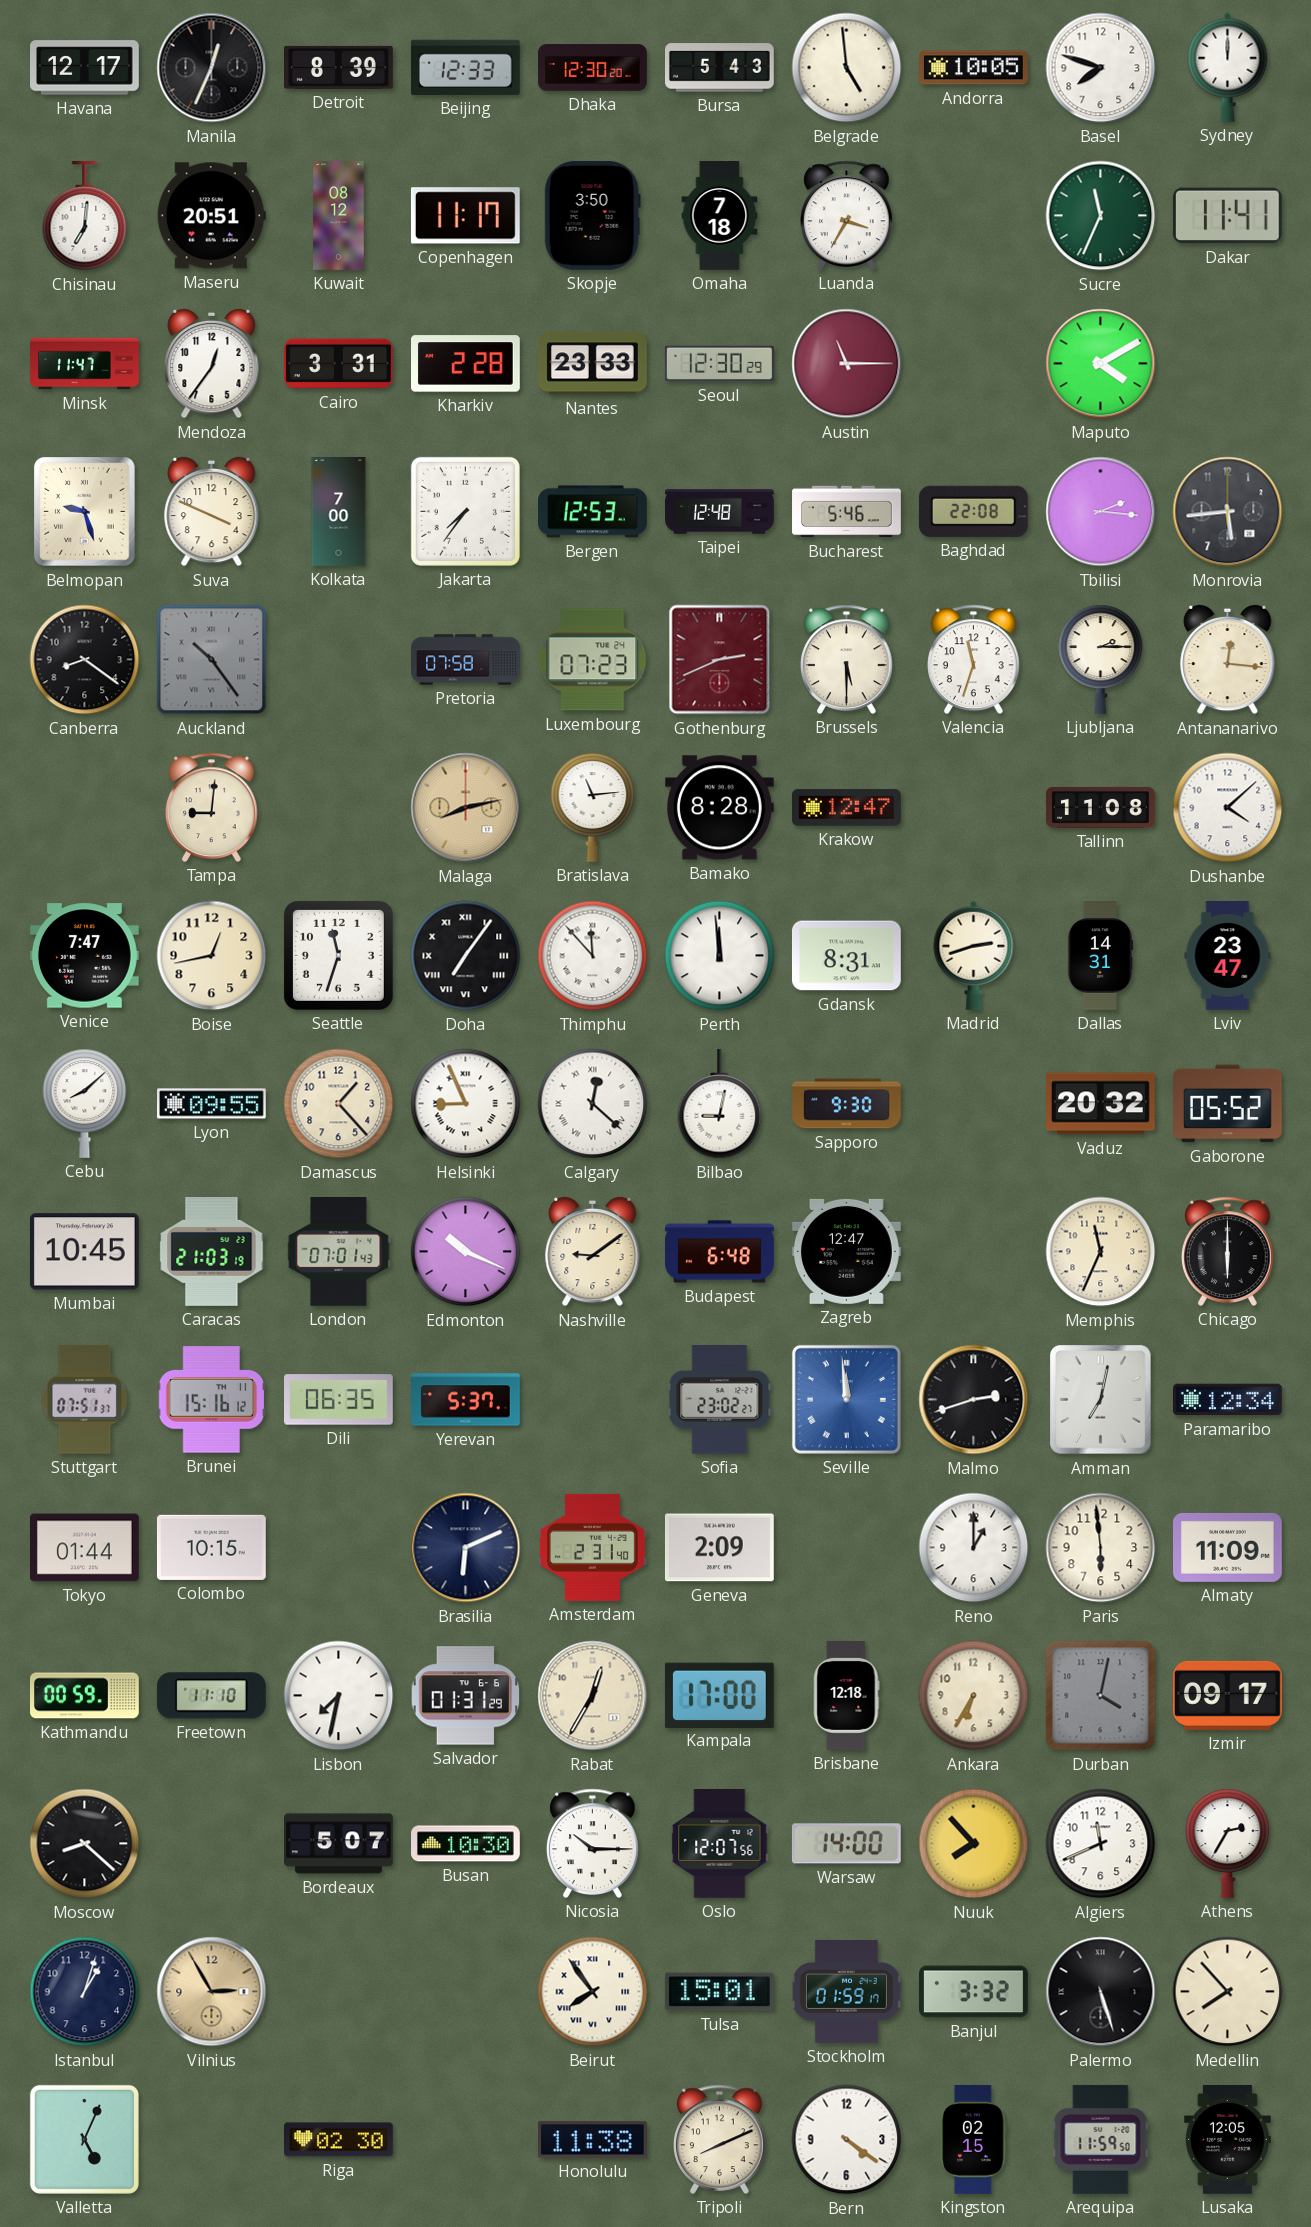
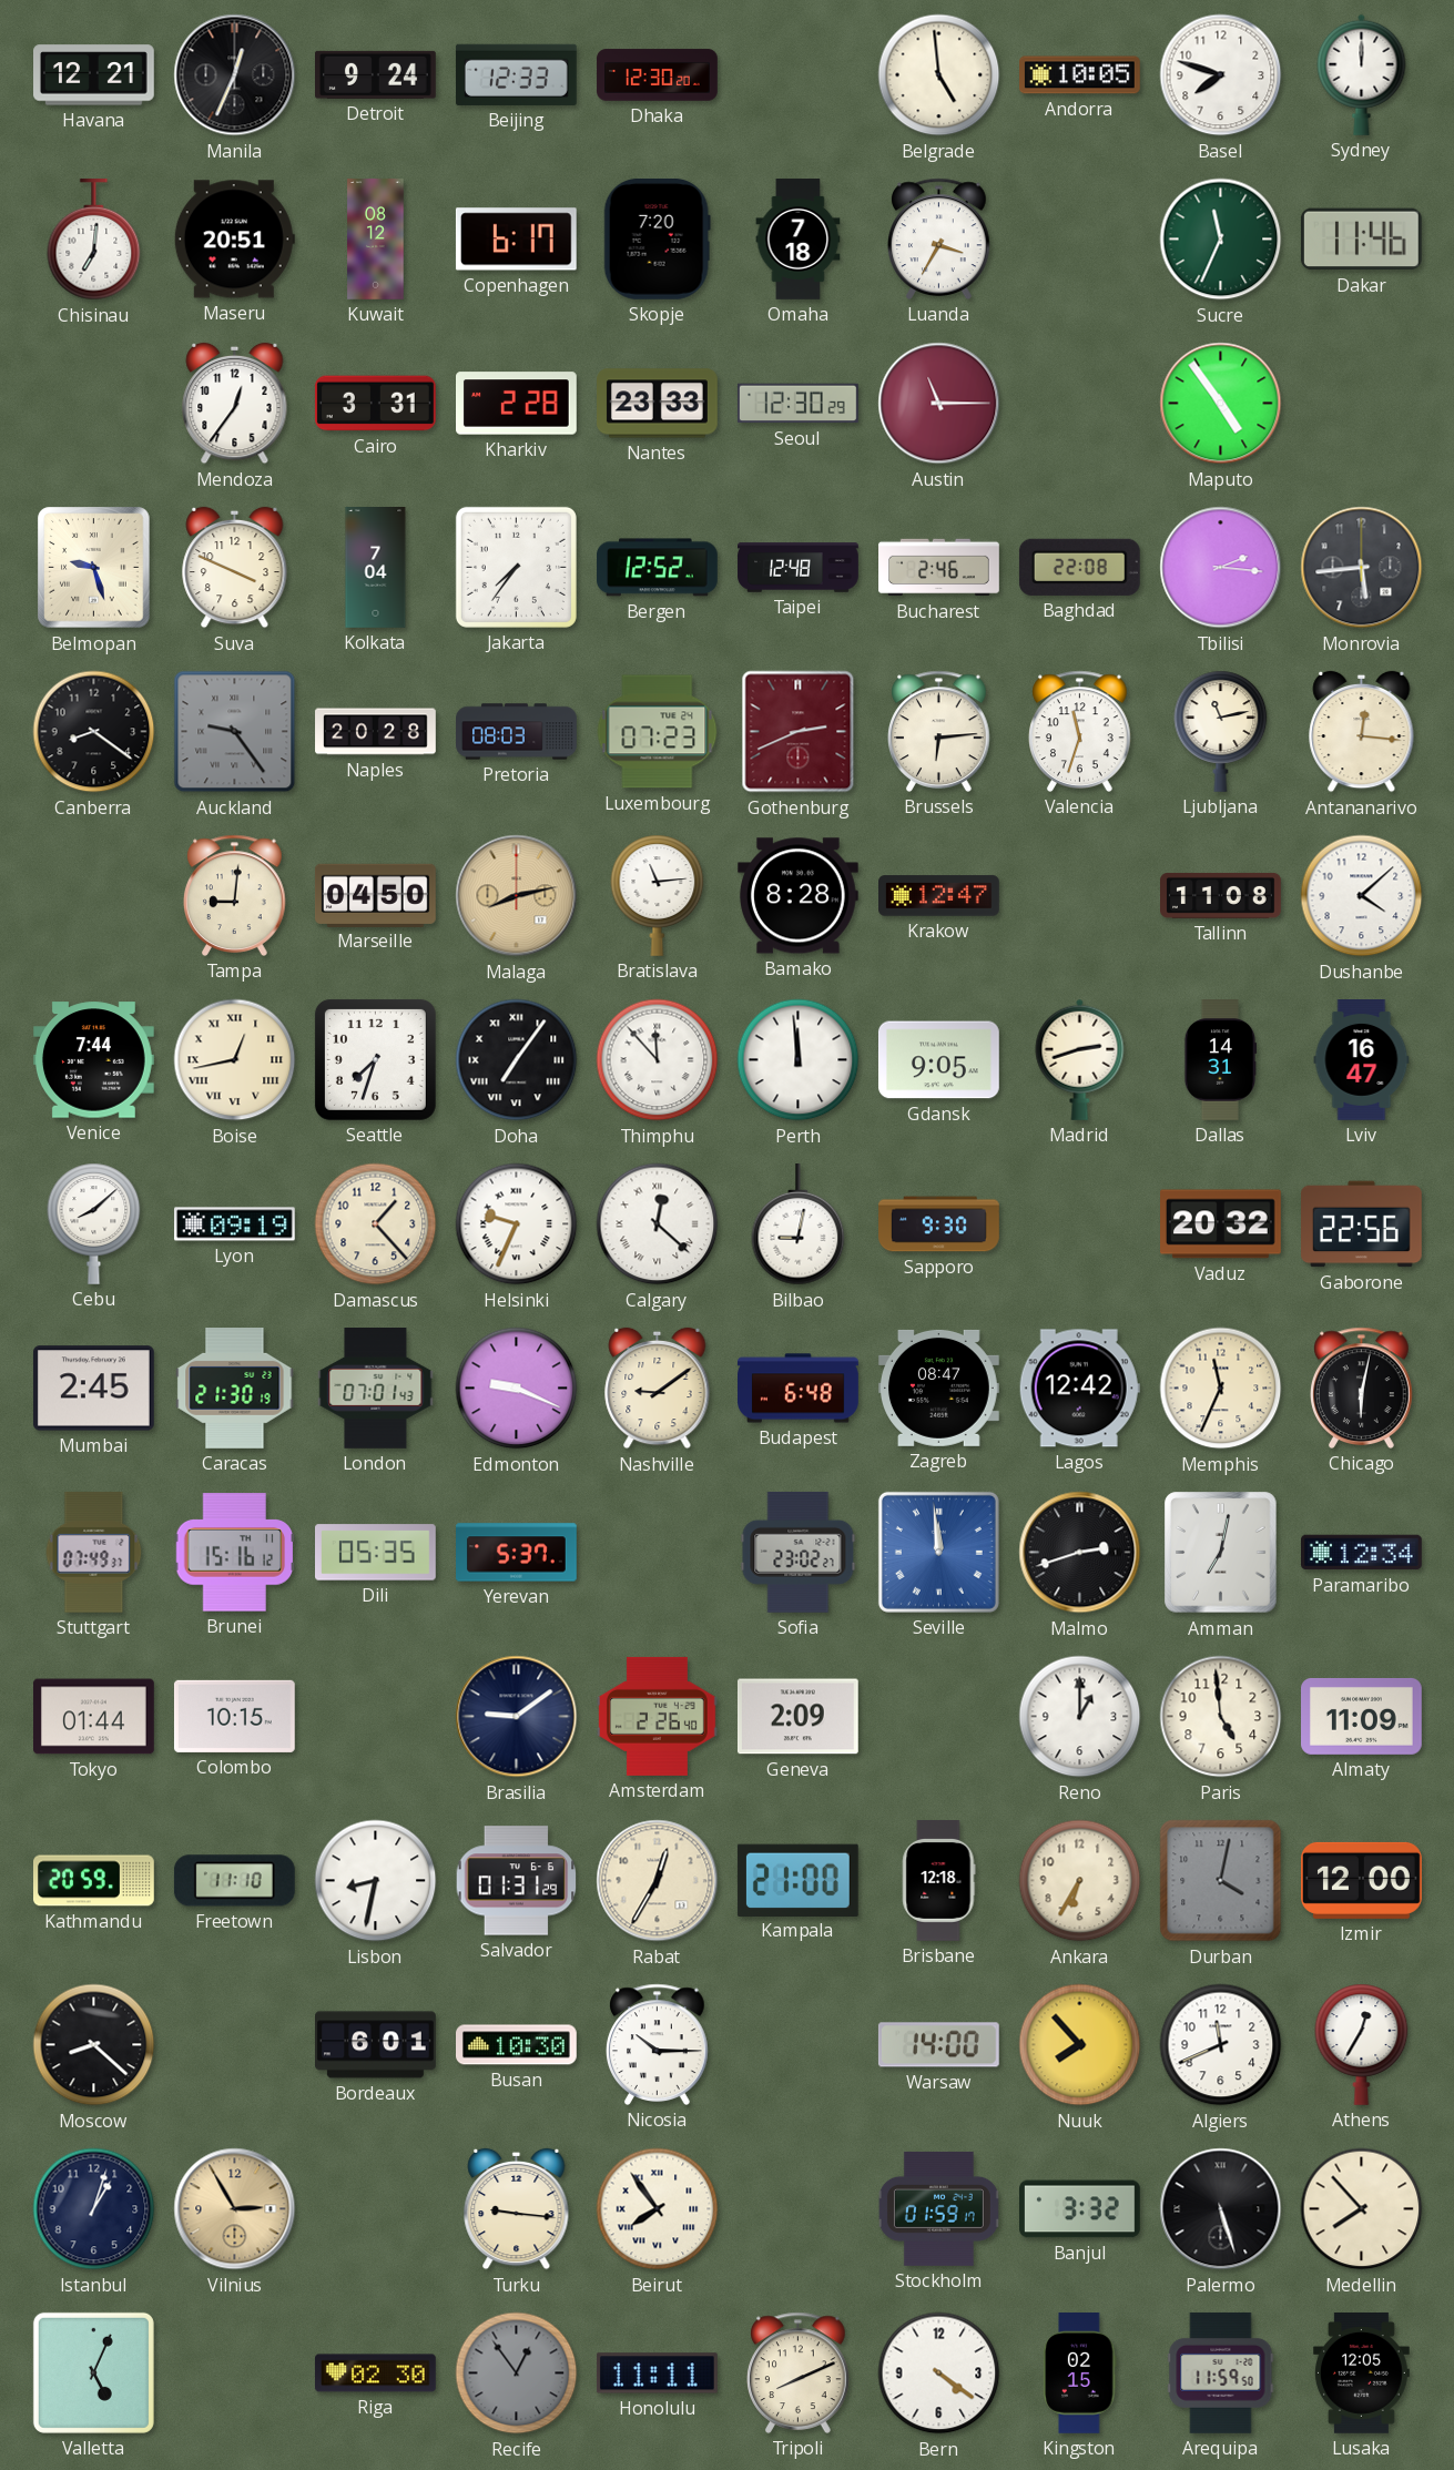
Havana: 12:17 -> 12:21 (94, 75)
Detroit: 8:39 -> 9:24 (376, 74)
Bursa: 5:43 -> none (720, 68)
Copenhagen: 11:17 -> 6:17 (516, 240)
Skopje: 3:50 -> 7:20 (657, 238)
Dakar: 11:41 -> 11:46 (1361, 240)
Minsk: 11:47 -> none (85, 364)
Maputo: 4:10 -> 4:54 (1221, 404)
Kolkata: 7:00 -> 7:04 (376, 568)
Bergen: 12:53 -> 12:52 (658, 568)
Bucharest: 5:46 -> 2:46 (939, 568)
Auckland: 10:24 -> 9:24 (235, 732)
Naples: none -> 20:28 (376, 732)
Pretoria: 07:58 -> 08:03 (517, 732)
Brussels: 5:30 -> 6:14 (939, 731)
Ljubljana: 2:15 -> 11:13 (1221, 731)
Marseille: none -> 04:50 (376, 895)
Venice: 7:47 -> 7:44 (93, 1060)
Boise numerals: Arabic -> Roman (235, 1060)
Seattle: 11:33 -> 7:33 (375, 1059)
Gdansk: 8:31 -> 9:05 (939, 1060)
Lviv: 23:47 -> 16:47 (1362, 1060)
Lyon: 09:55 -> 09:19 (235, 1224)
Helsinki: 8:56 -> 9:34 (517, 1224)
Gaborone: 05:52 -> 22:56 (1362, 1224)
Mumbai: 10:45 -> 2:45 (93, 1389)
Caracas: 21:03 -> 21:30 (235, 1389)
Edmonton: 10:19 -> 9:19 (517, 1389)
Zagreb: 12:47 -> 08:47 (939, 1388)
Lagos: none -> 12:42 (1079, 1389)
Chicago: 6:00 -> 6:02 (1362, 1388)
Stuttgart: 07:51 -> 07:49 (94, 1552)
Dili: 06:35 -> 05:35 (376, 1553)
Brasilia: 6:11 -> 9:09 (517, 1717)
Amsterdam: 2:31 -> 2:26 (658, 1716)
Paris: 5:59 -> 4:59 (1221, 1717)
Kathmandu: 00:59 -> 20:59 (94, 1881)
Lisbon: 7:32 -> 8:32 (376, 1881)
Kampala: 17:00 -> 21:00 (797, 1880)
Izmir: 09:17 -> 12:00 (1362, 1880)
Bordeaux: 5:07 -> 6:01 (376, 2045)
Oslo: 12:07 -> none (720, 1844)
Athens: 2:35 -> 12:35 (1362, 2044)
Turku: none -> 9:16 (517, 2209)
Tulsa: 15:01 -> none (719, 1992)
Recife: none -> 12:54 (517, 2374)
Honolulu: 11:38 -> 11:11 (657, 2374)
